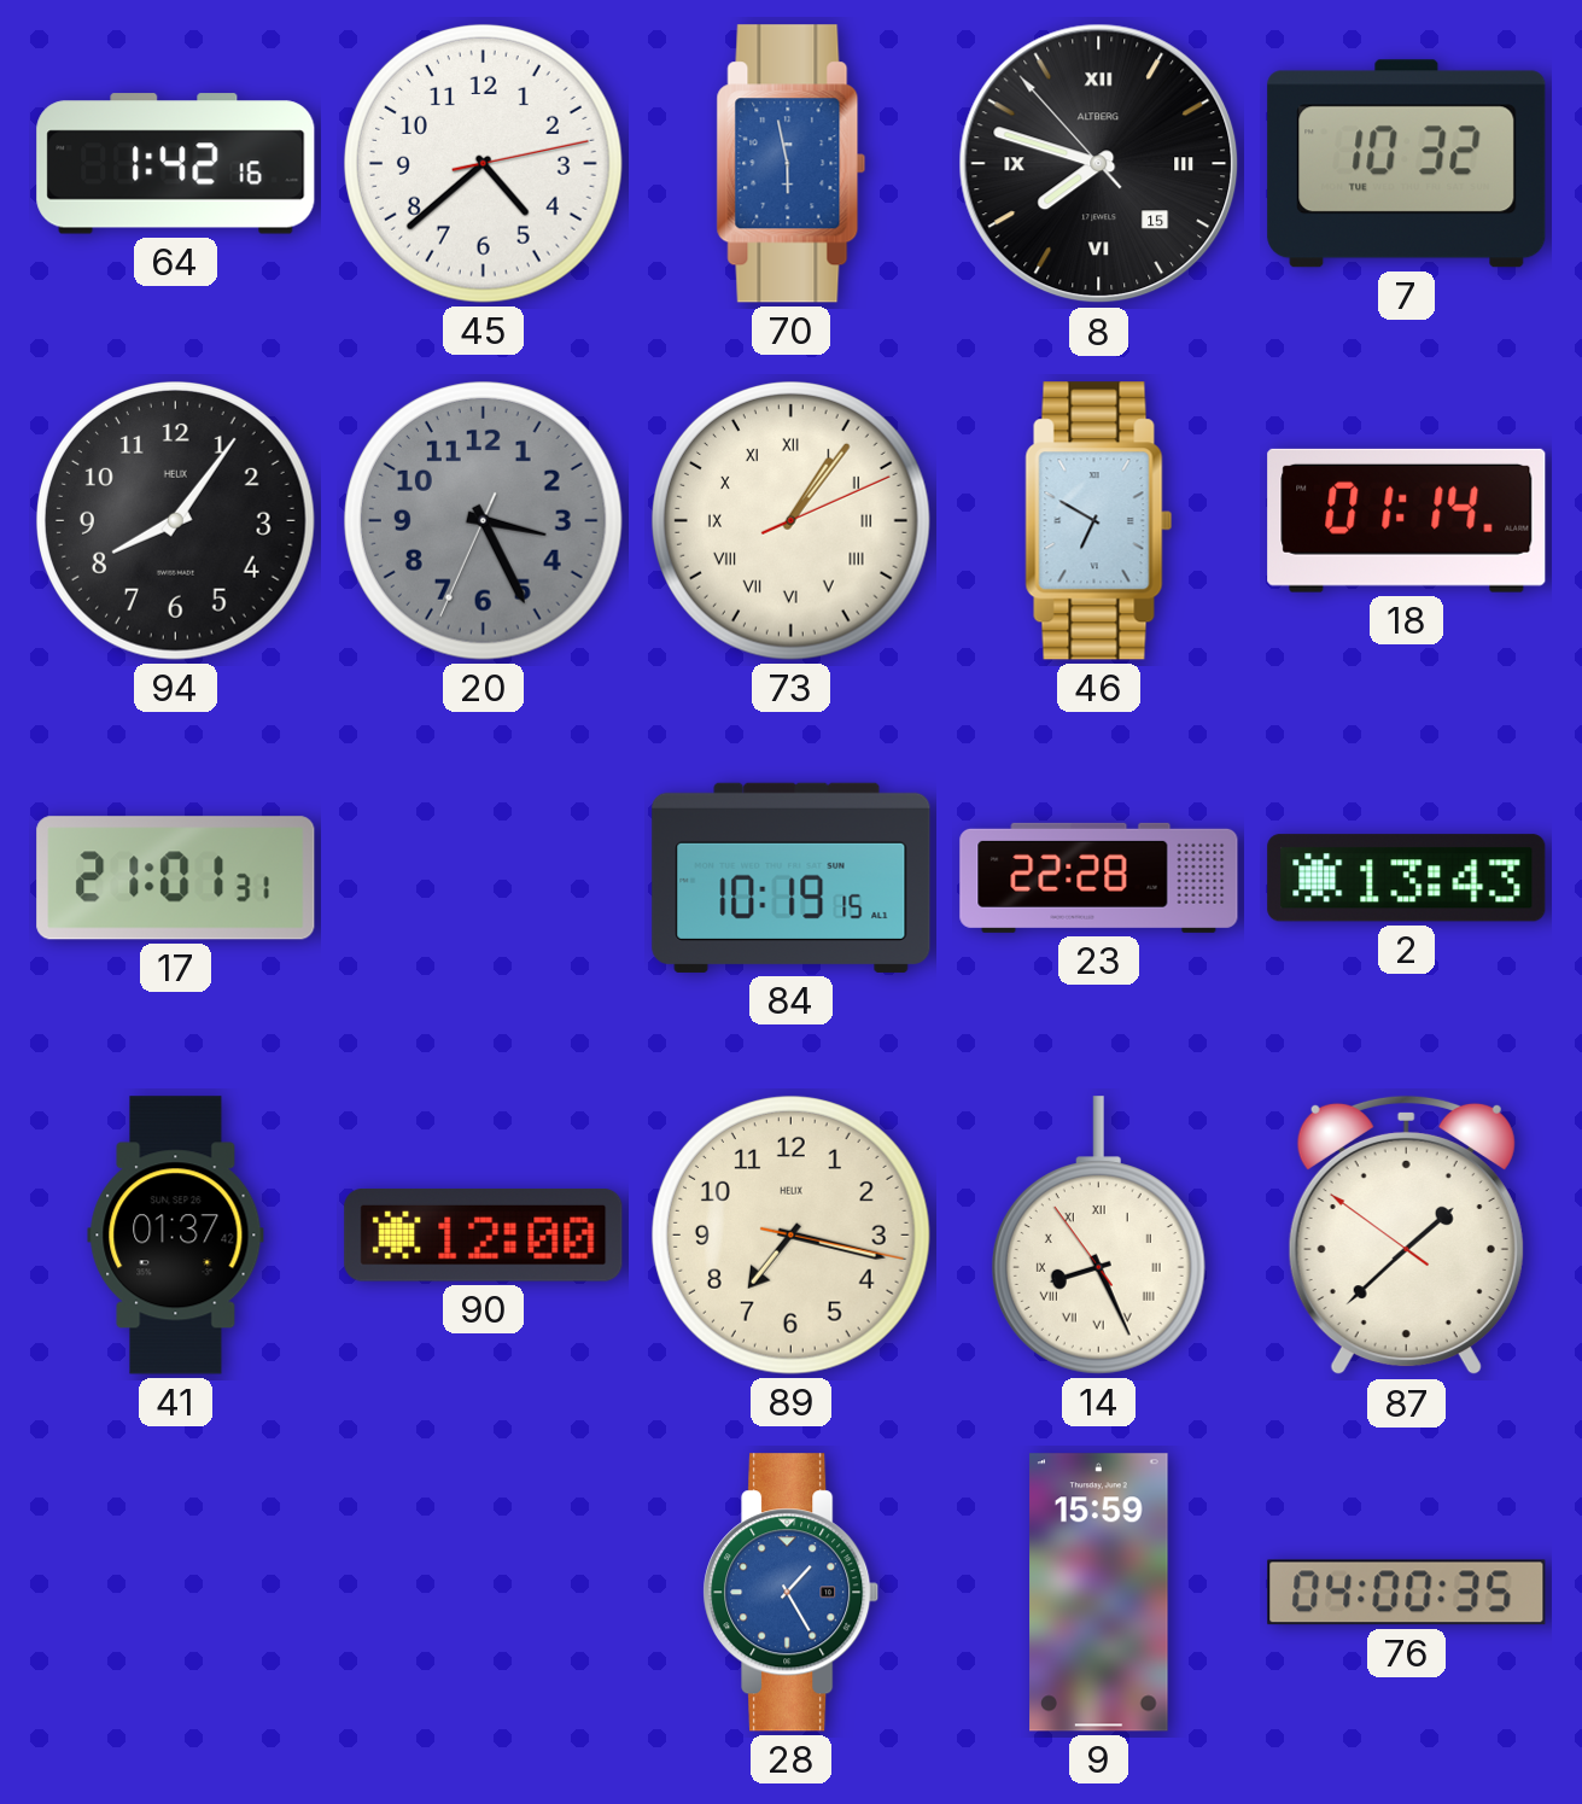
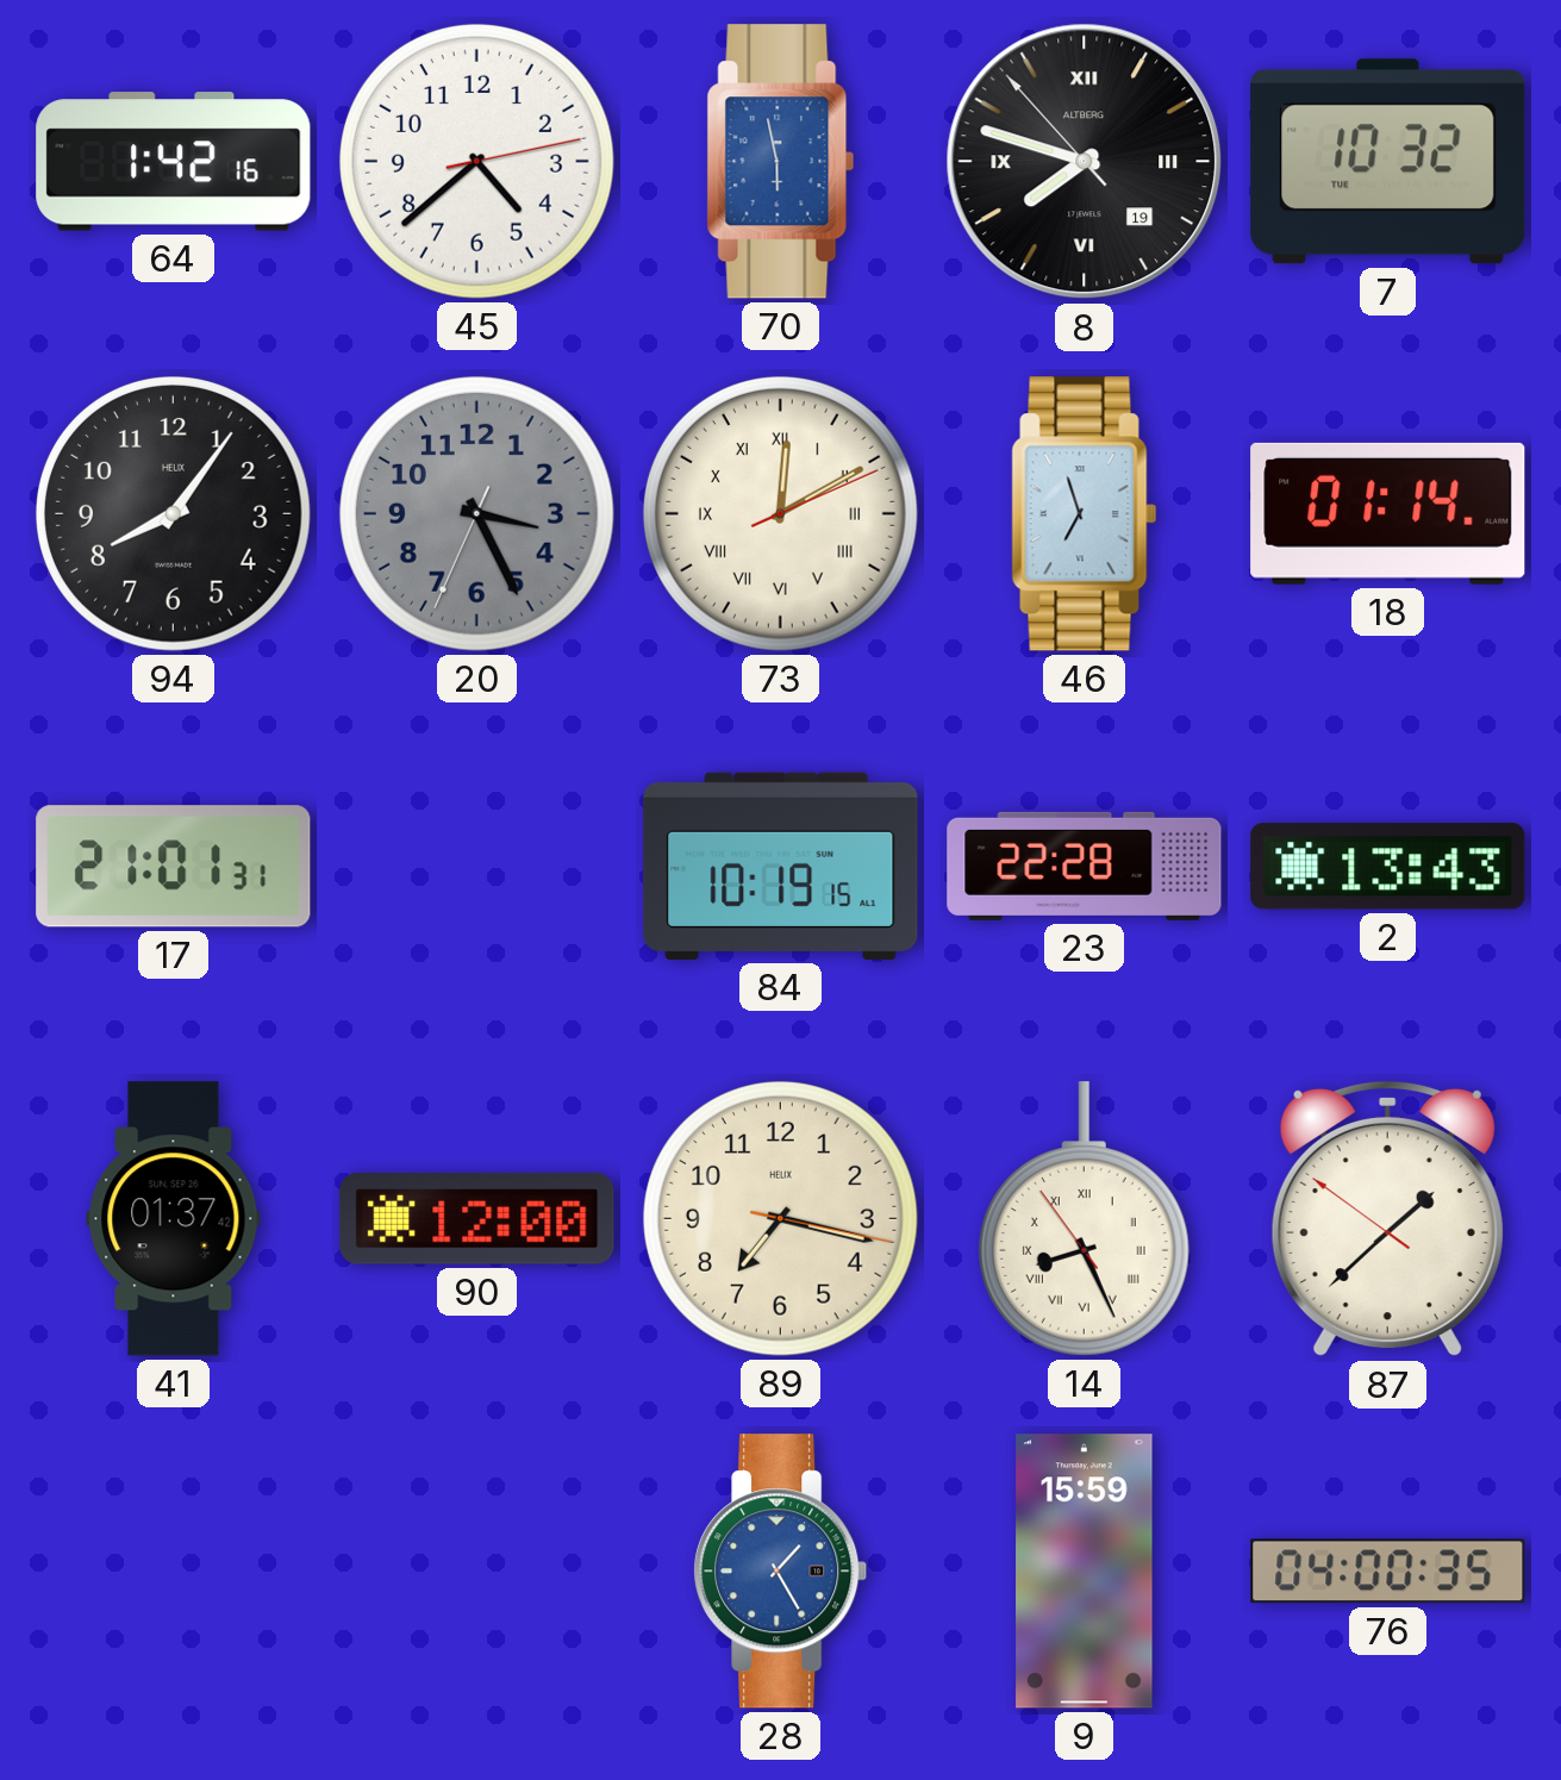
8 date: 15 -> 19 (1085, 162)
73: 1:06 -> 12:10 (780, 513)
46: 6:50 -> 6:57 (1085, 514)
